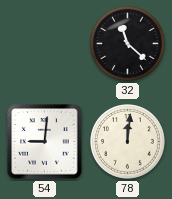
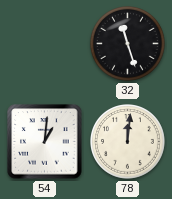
32: 11:22 -> 11:27 (128, 44)
54: 9:01 -> 1:01 (45, 142)
